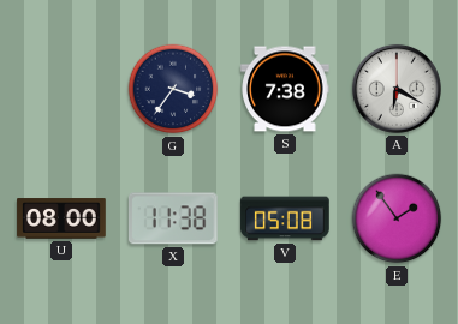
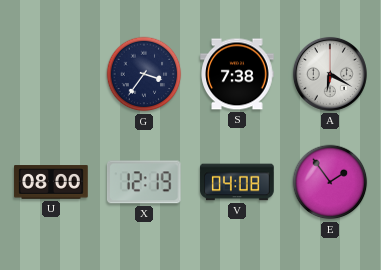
X: 11:38 -> 12:19 (144, 182)
V: 05:08 -> 04:08 (237, 182)
